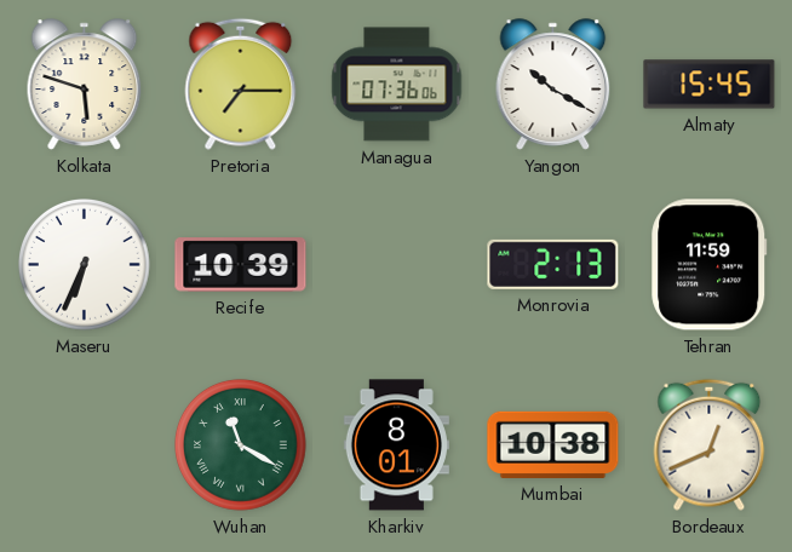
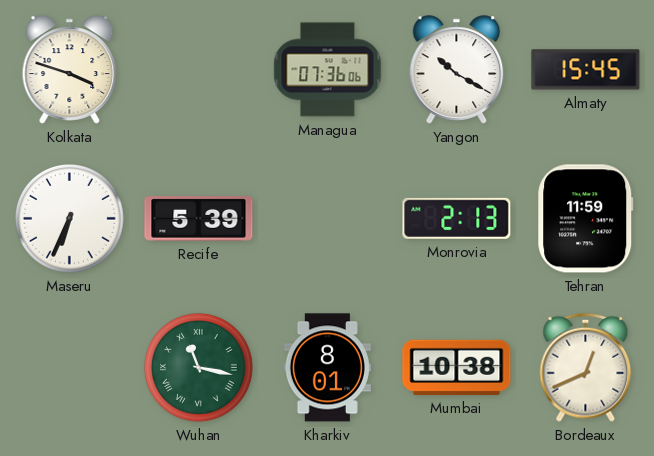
Kolkata: 5:48 -> 3:48 (70, 70)
Pretoria: 7:15 -> none (241, 84)
Recife: 10:39 -> 5:39 (199, 219)
Wuhan: 11:20 -> 11:17 (199, 368)
